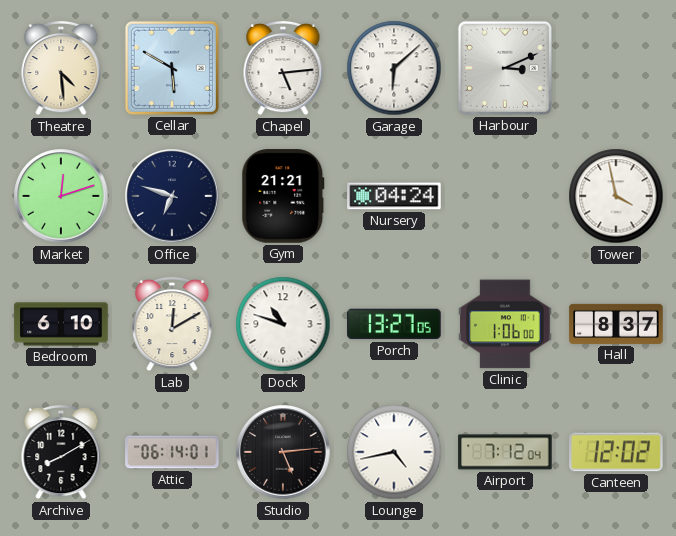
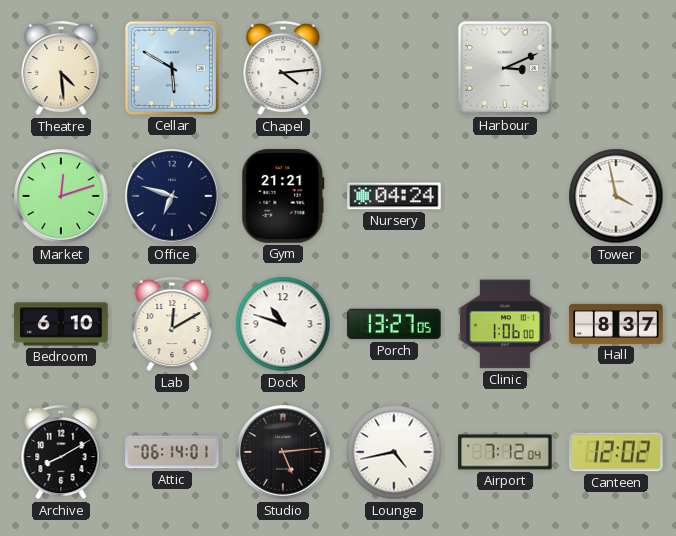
Chapel: 5:14 -> 4:14 (283, 68)
Garage: 6:08 -> none (394, 68)
